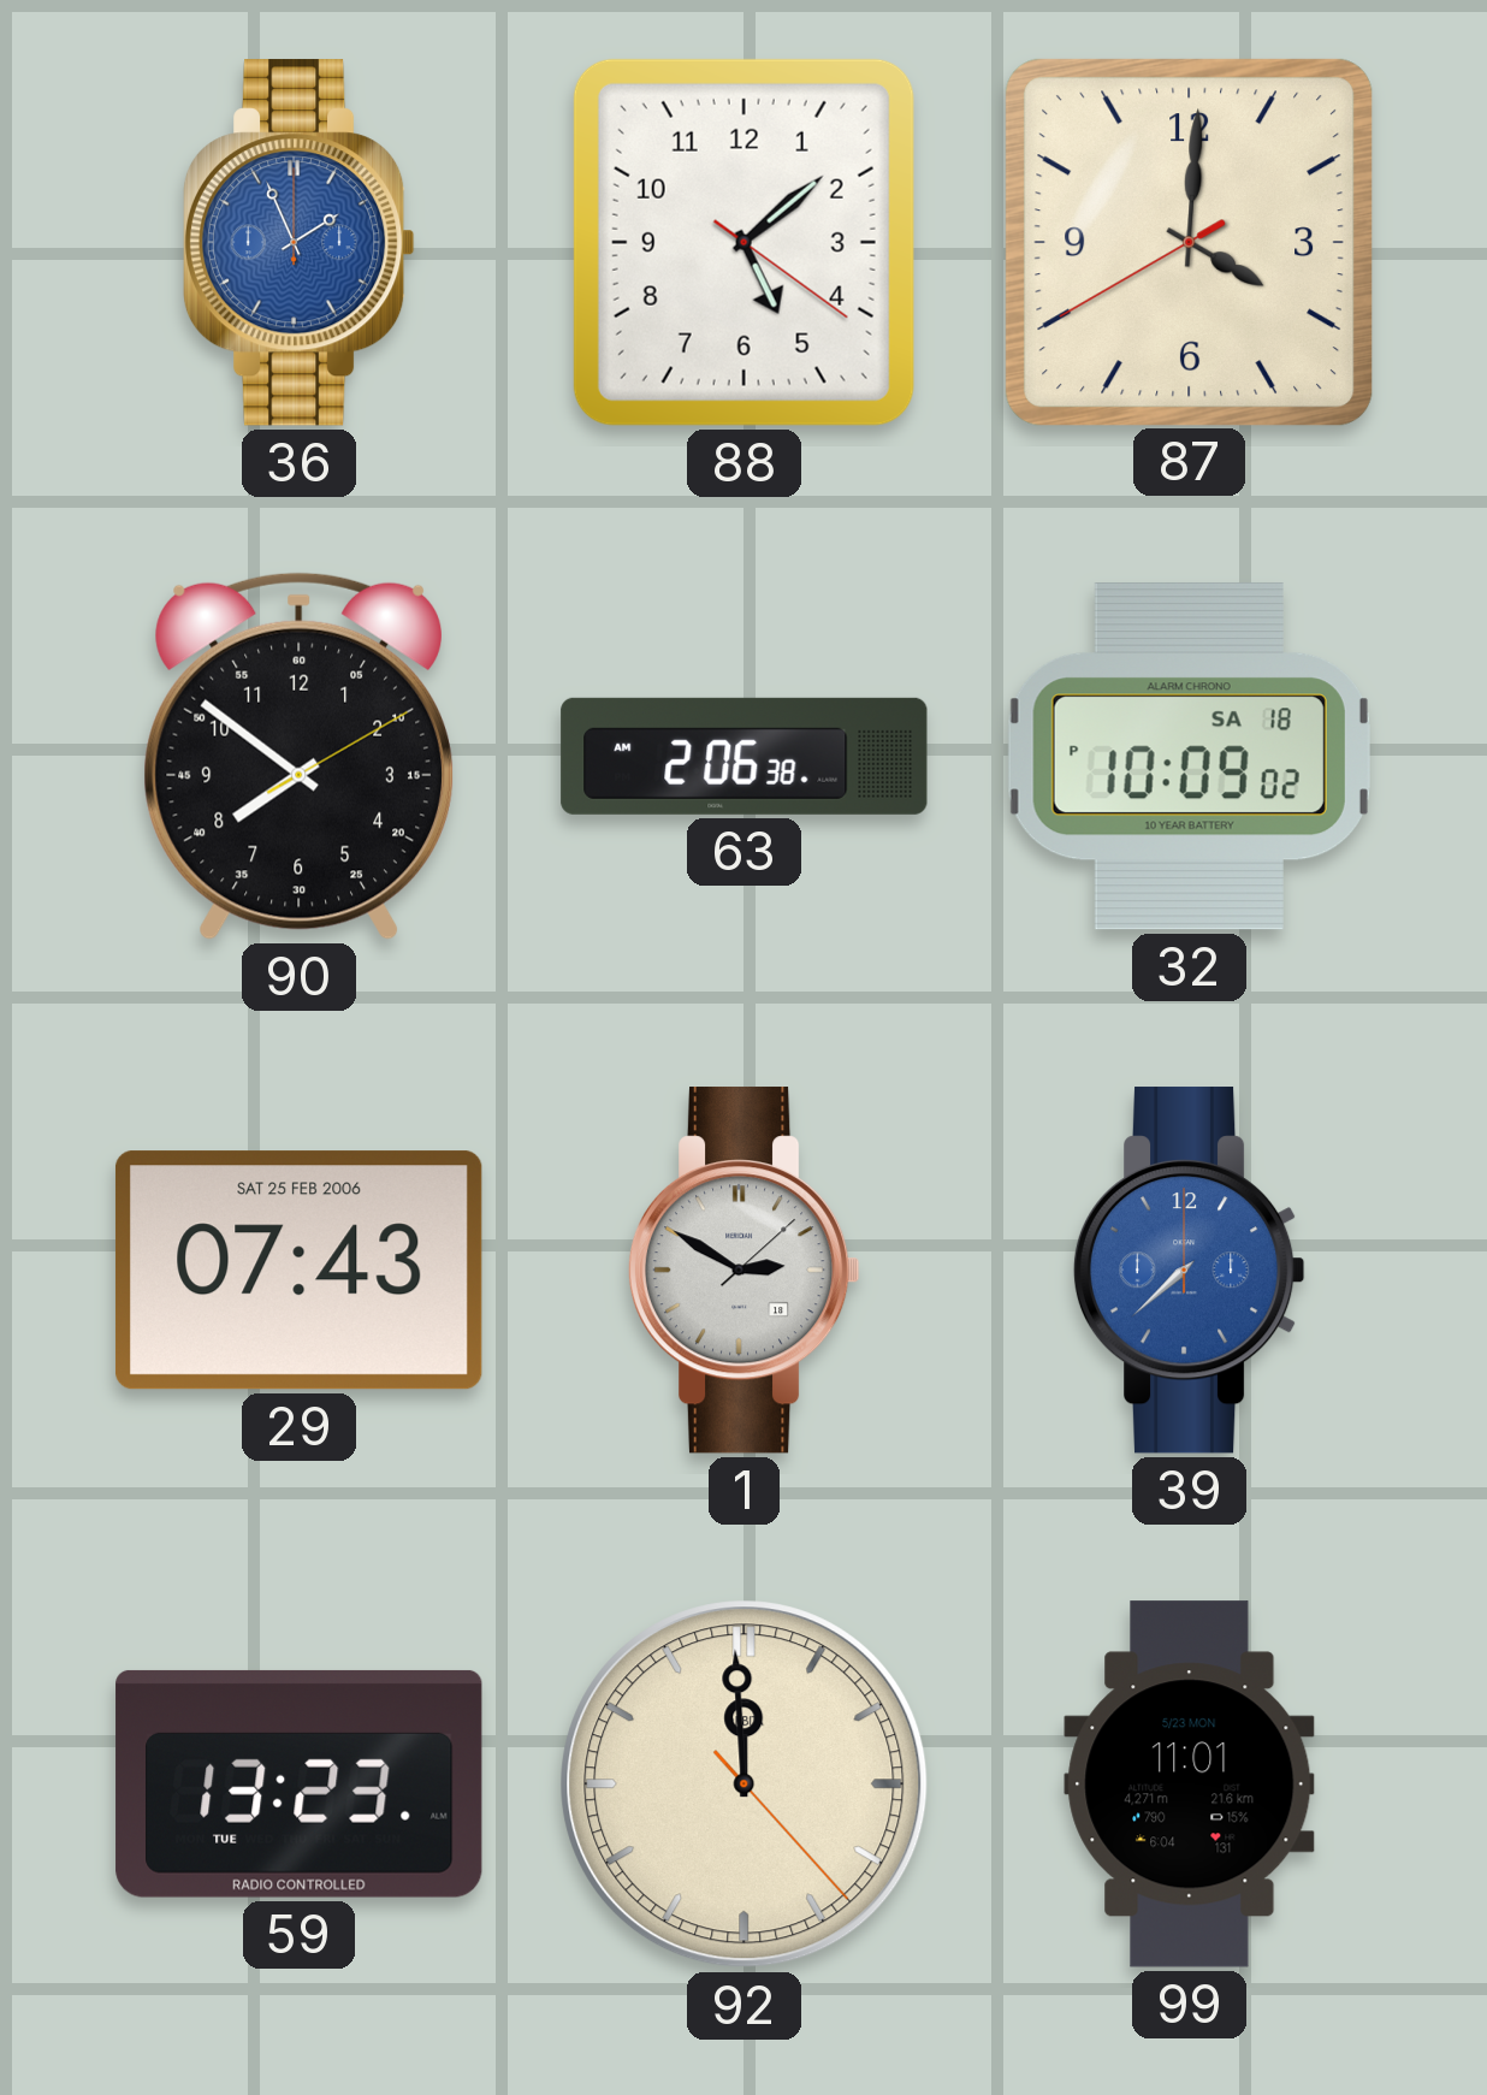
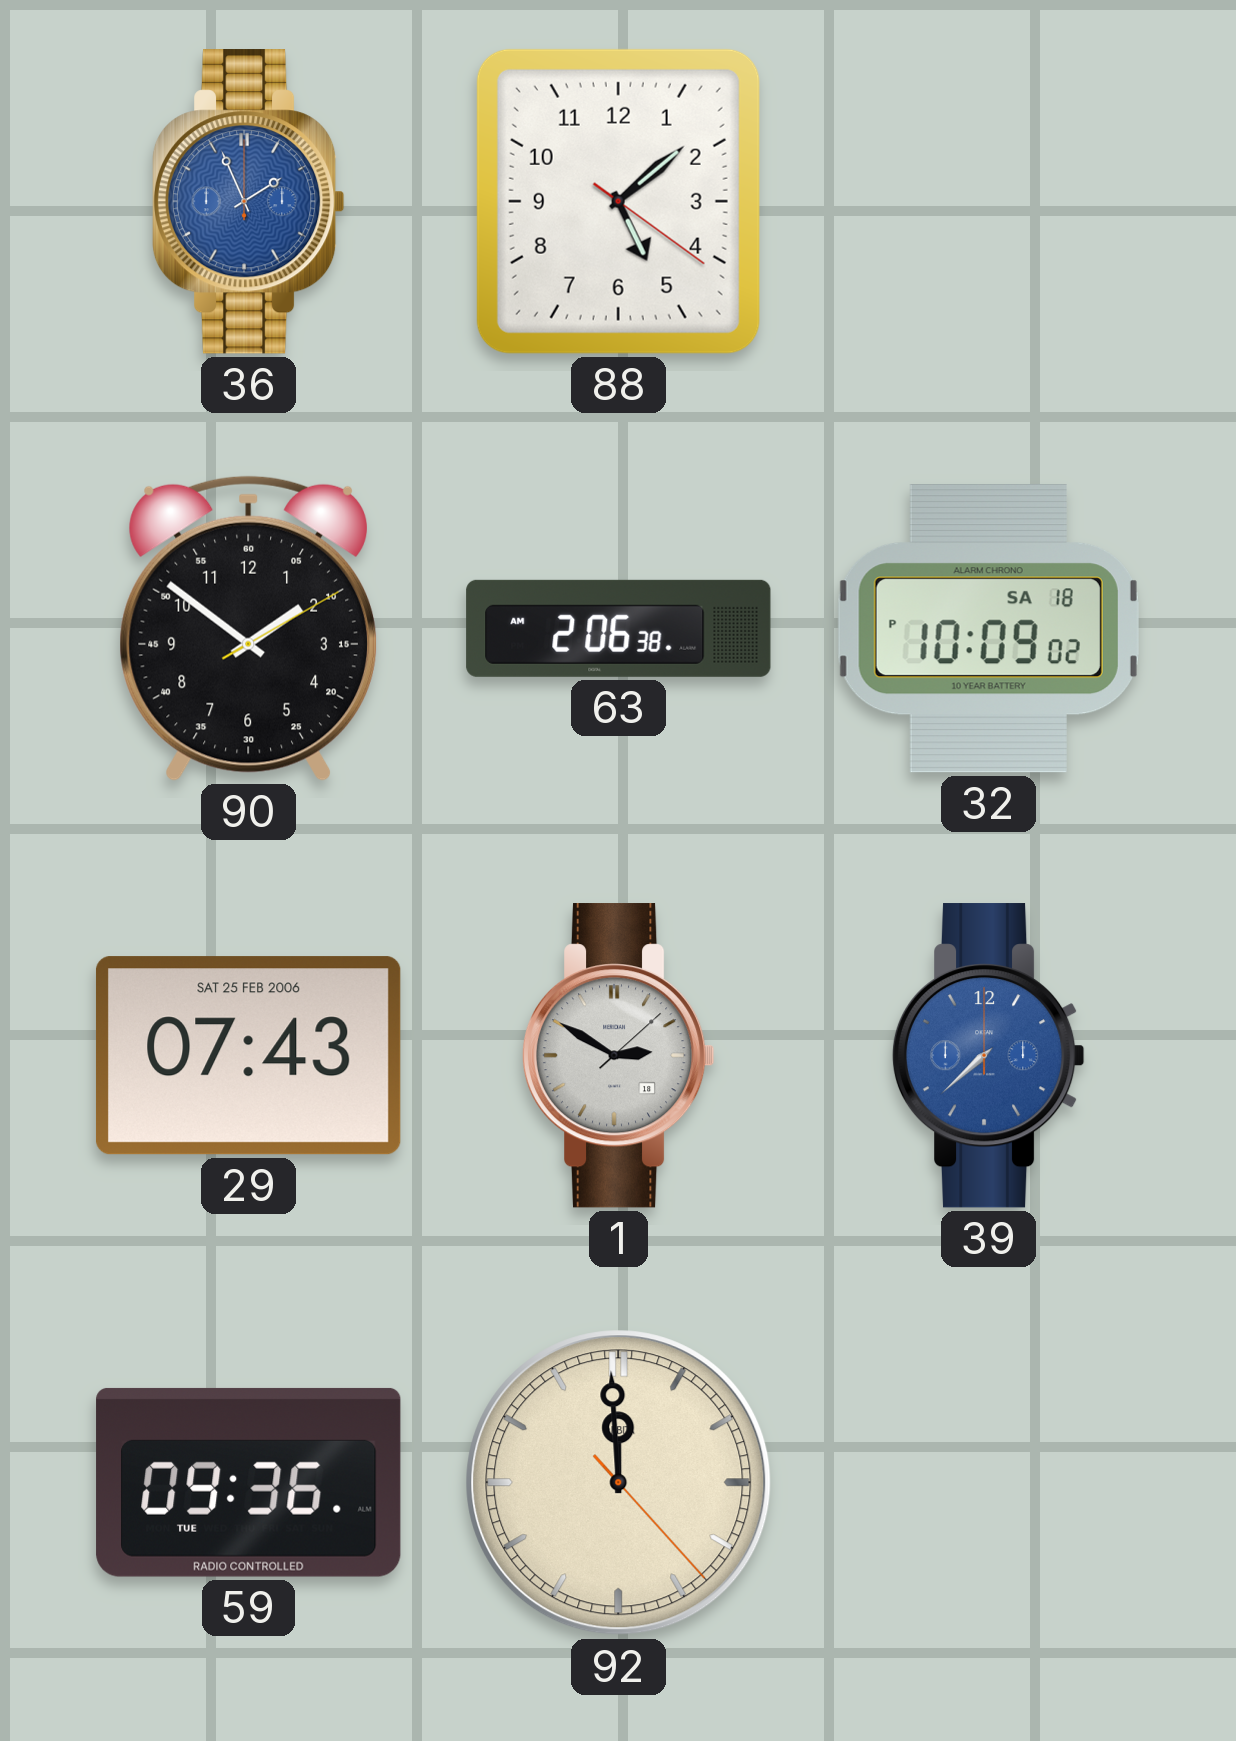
87: 4:00 -> none (1189, 242)
90: 7:51 -> 1:51 (248, 628)
59: 13:23 -> 09:36 (249, 1482)
99: 11:01 -> none (1190, 1785)
